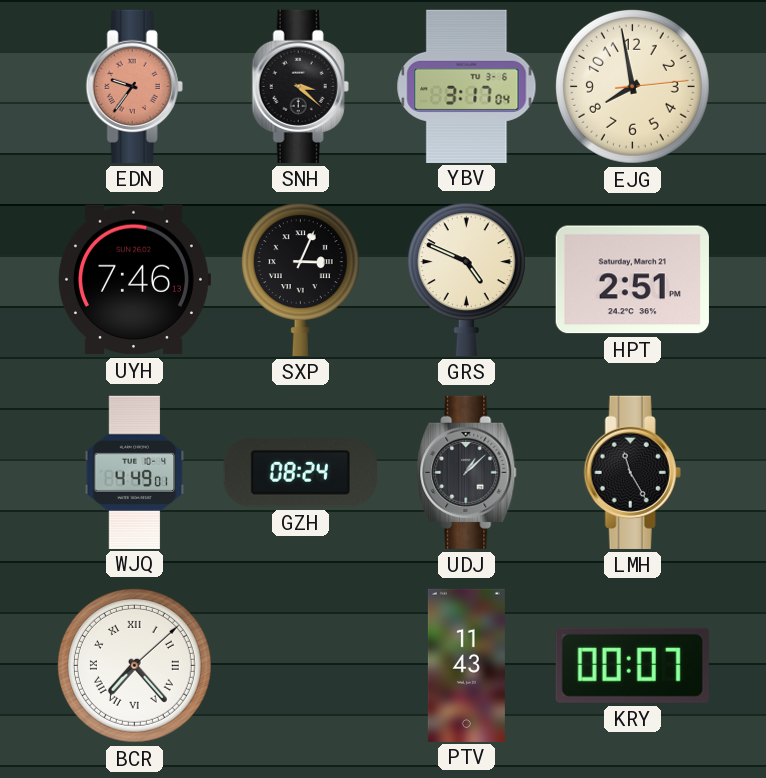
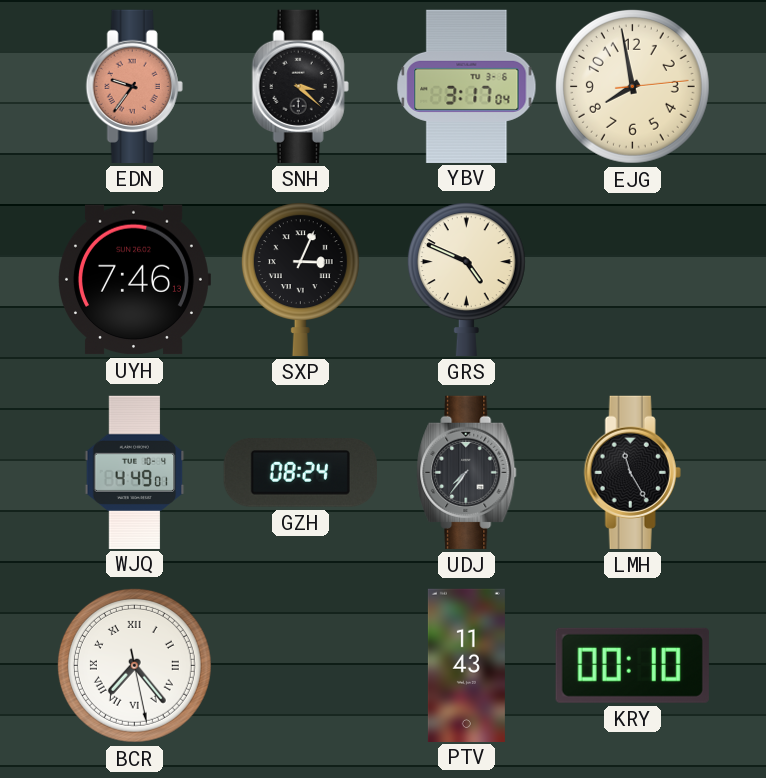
HPT: 2:51 -> none (632, 280)
UDJ: 1:08 -> 7:36 (467, 472)
BCR: 7:23:08 -> 7:23:28 (134, 665)
KRY: 00:07 -> 00:10 (632, 665)
